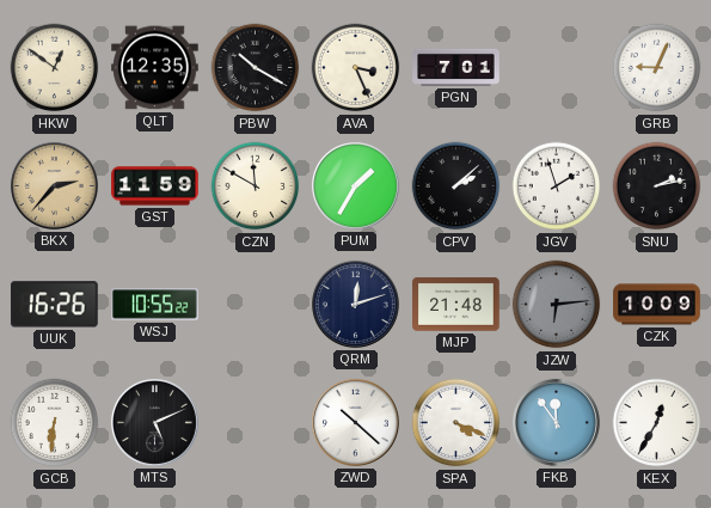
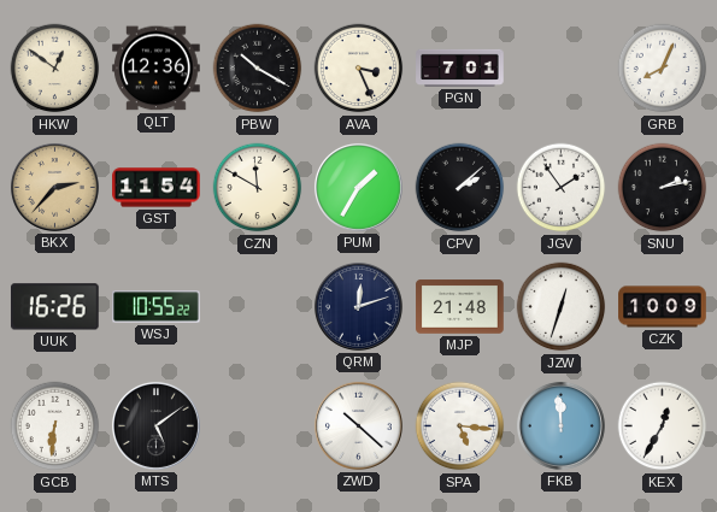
QLT: 12:35 -> 12:36 (157, 69)
GRB: 9:04 -> 8:04 (663, 69)
GST: 11:59 -> 11:54 (157, 188)
JGV: 1:57 -> 1:54 (562, 188)
JZW: 6:14 -> 12:33 (562, 307)
JZW dial: grey -> white (562, 307)
MTS: 5:11 -> 5:09 (155, 425)
SPA: 4:19 -> 5:16 (460, 426)
FKB: 11:54 -> 11:59 (560, 425)
